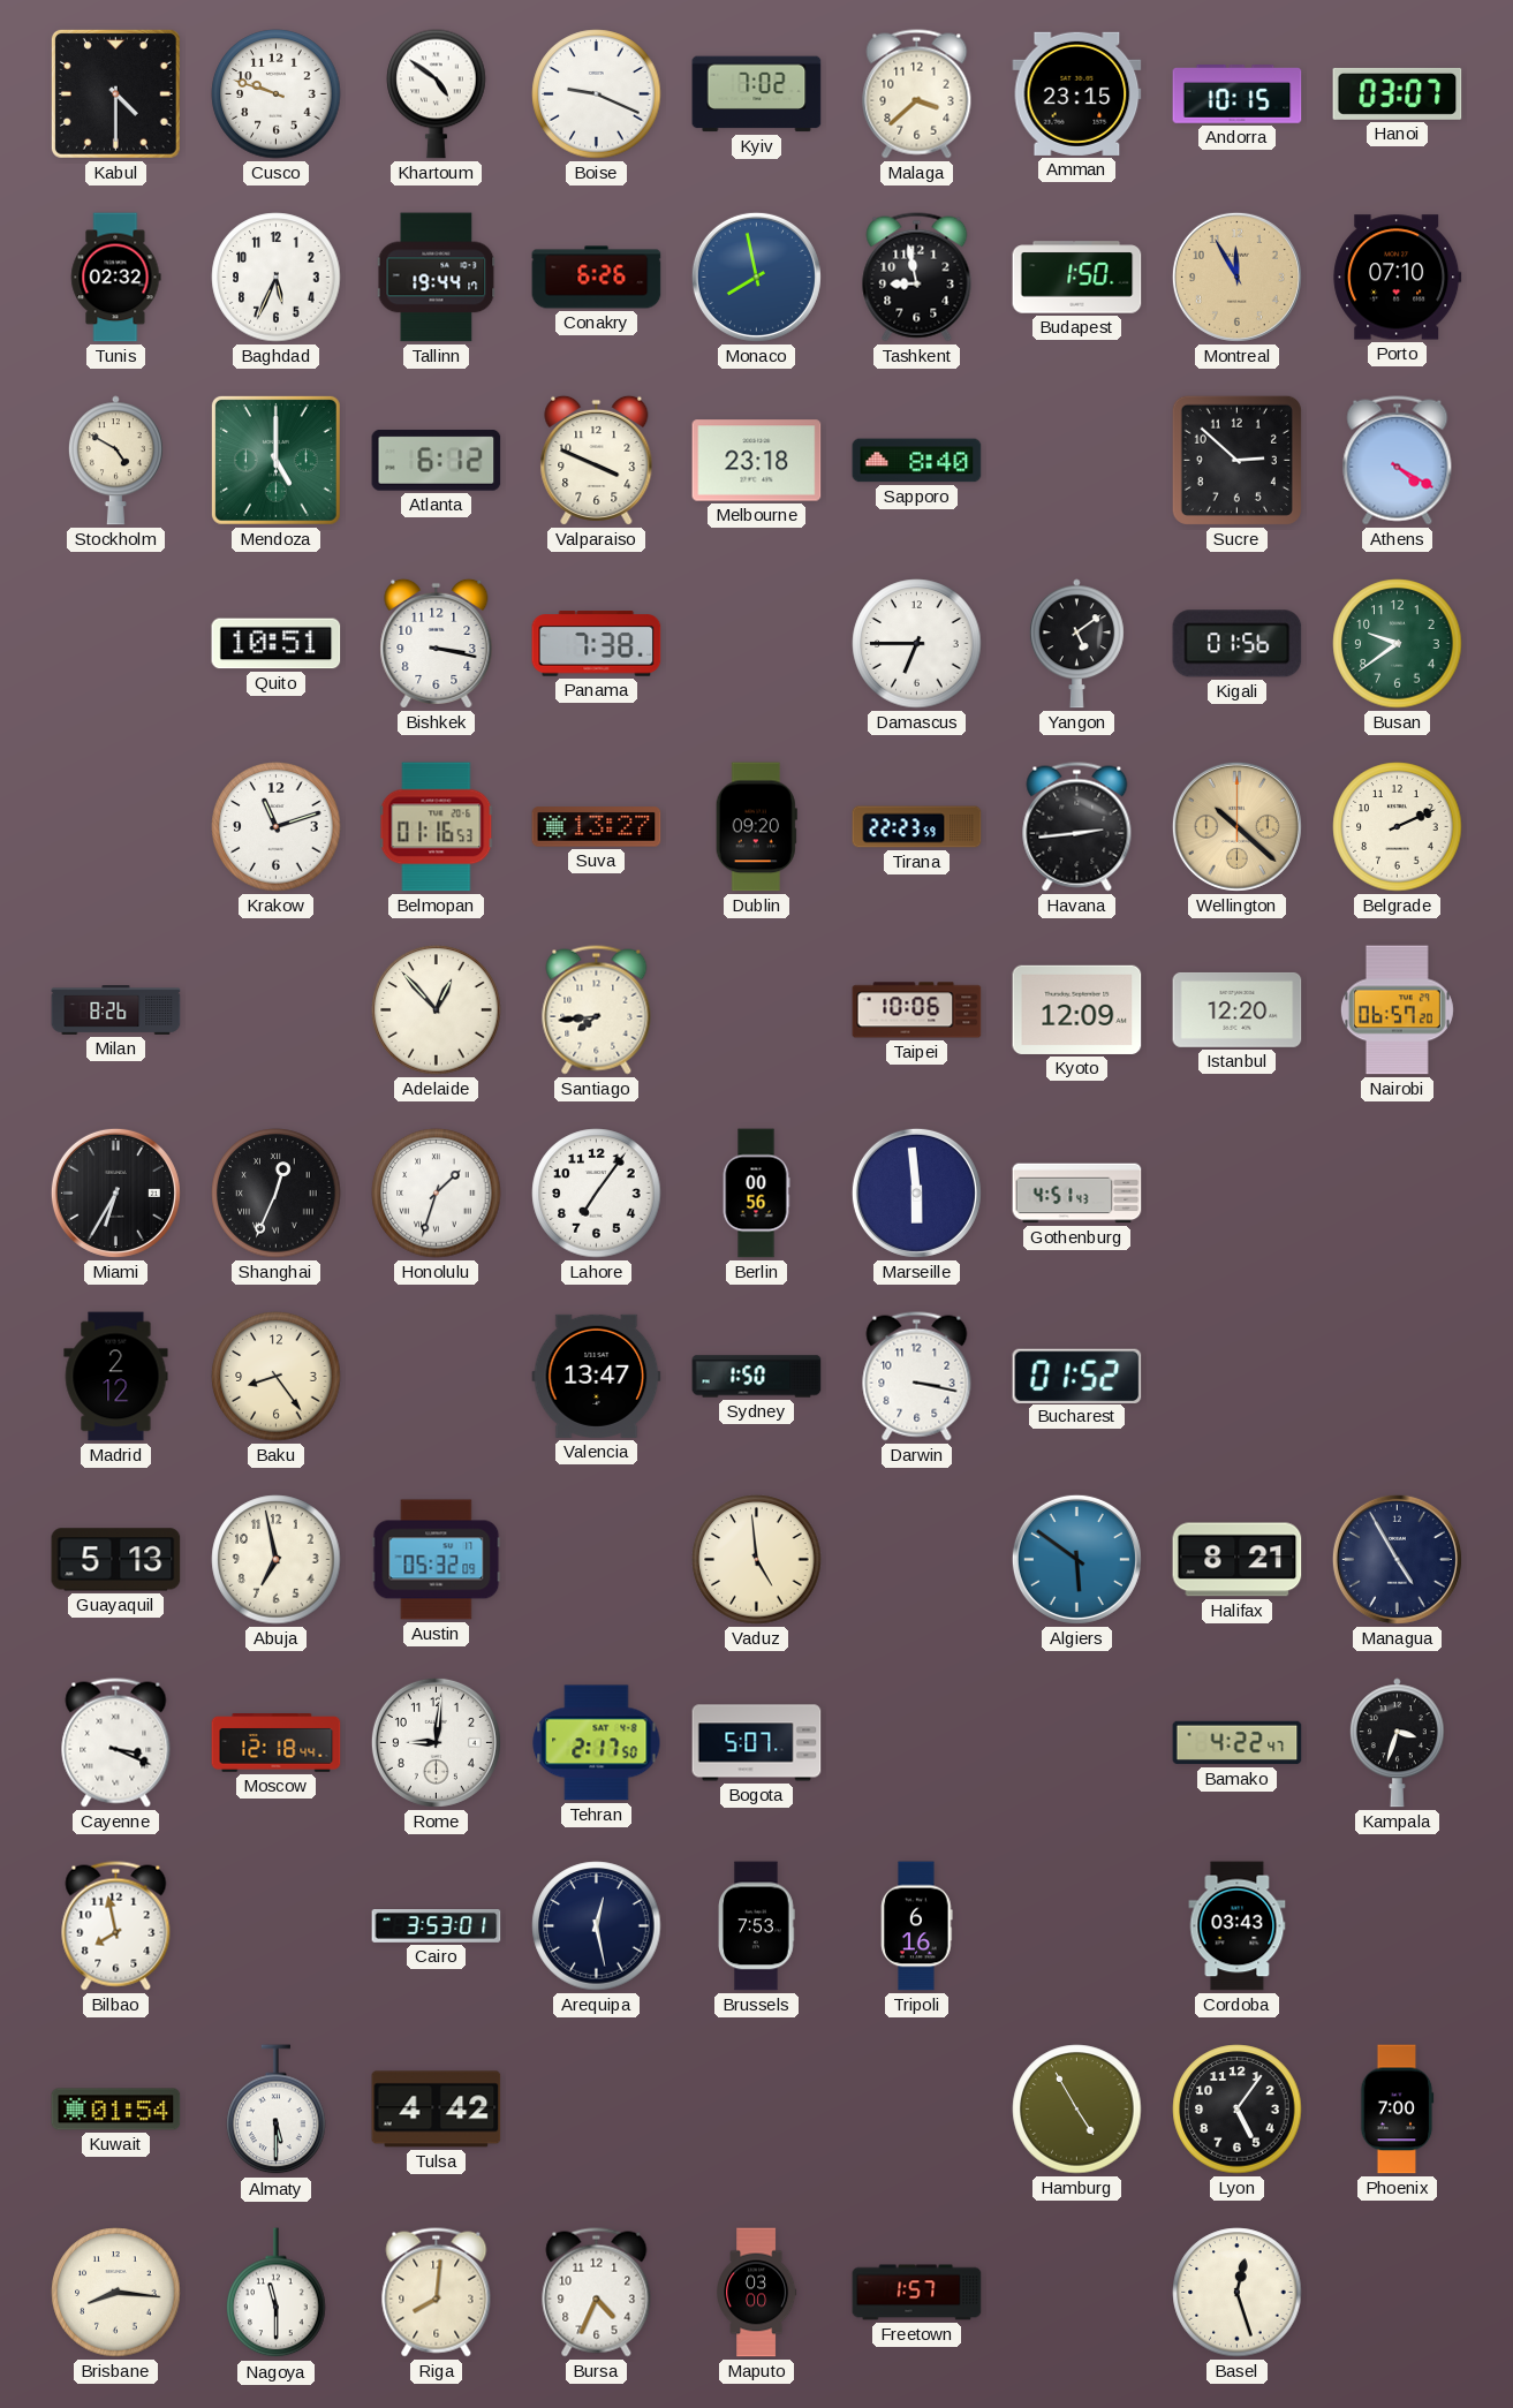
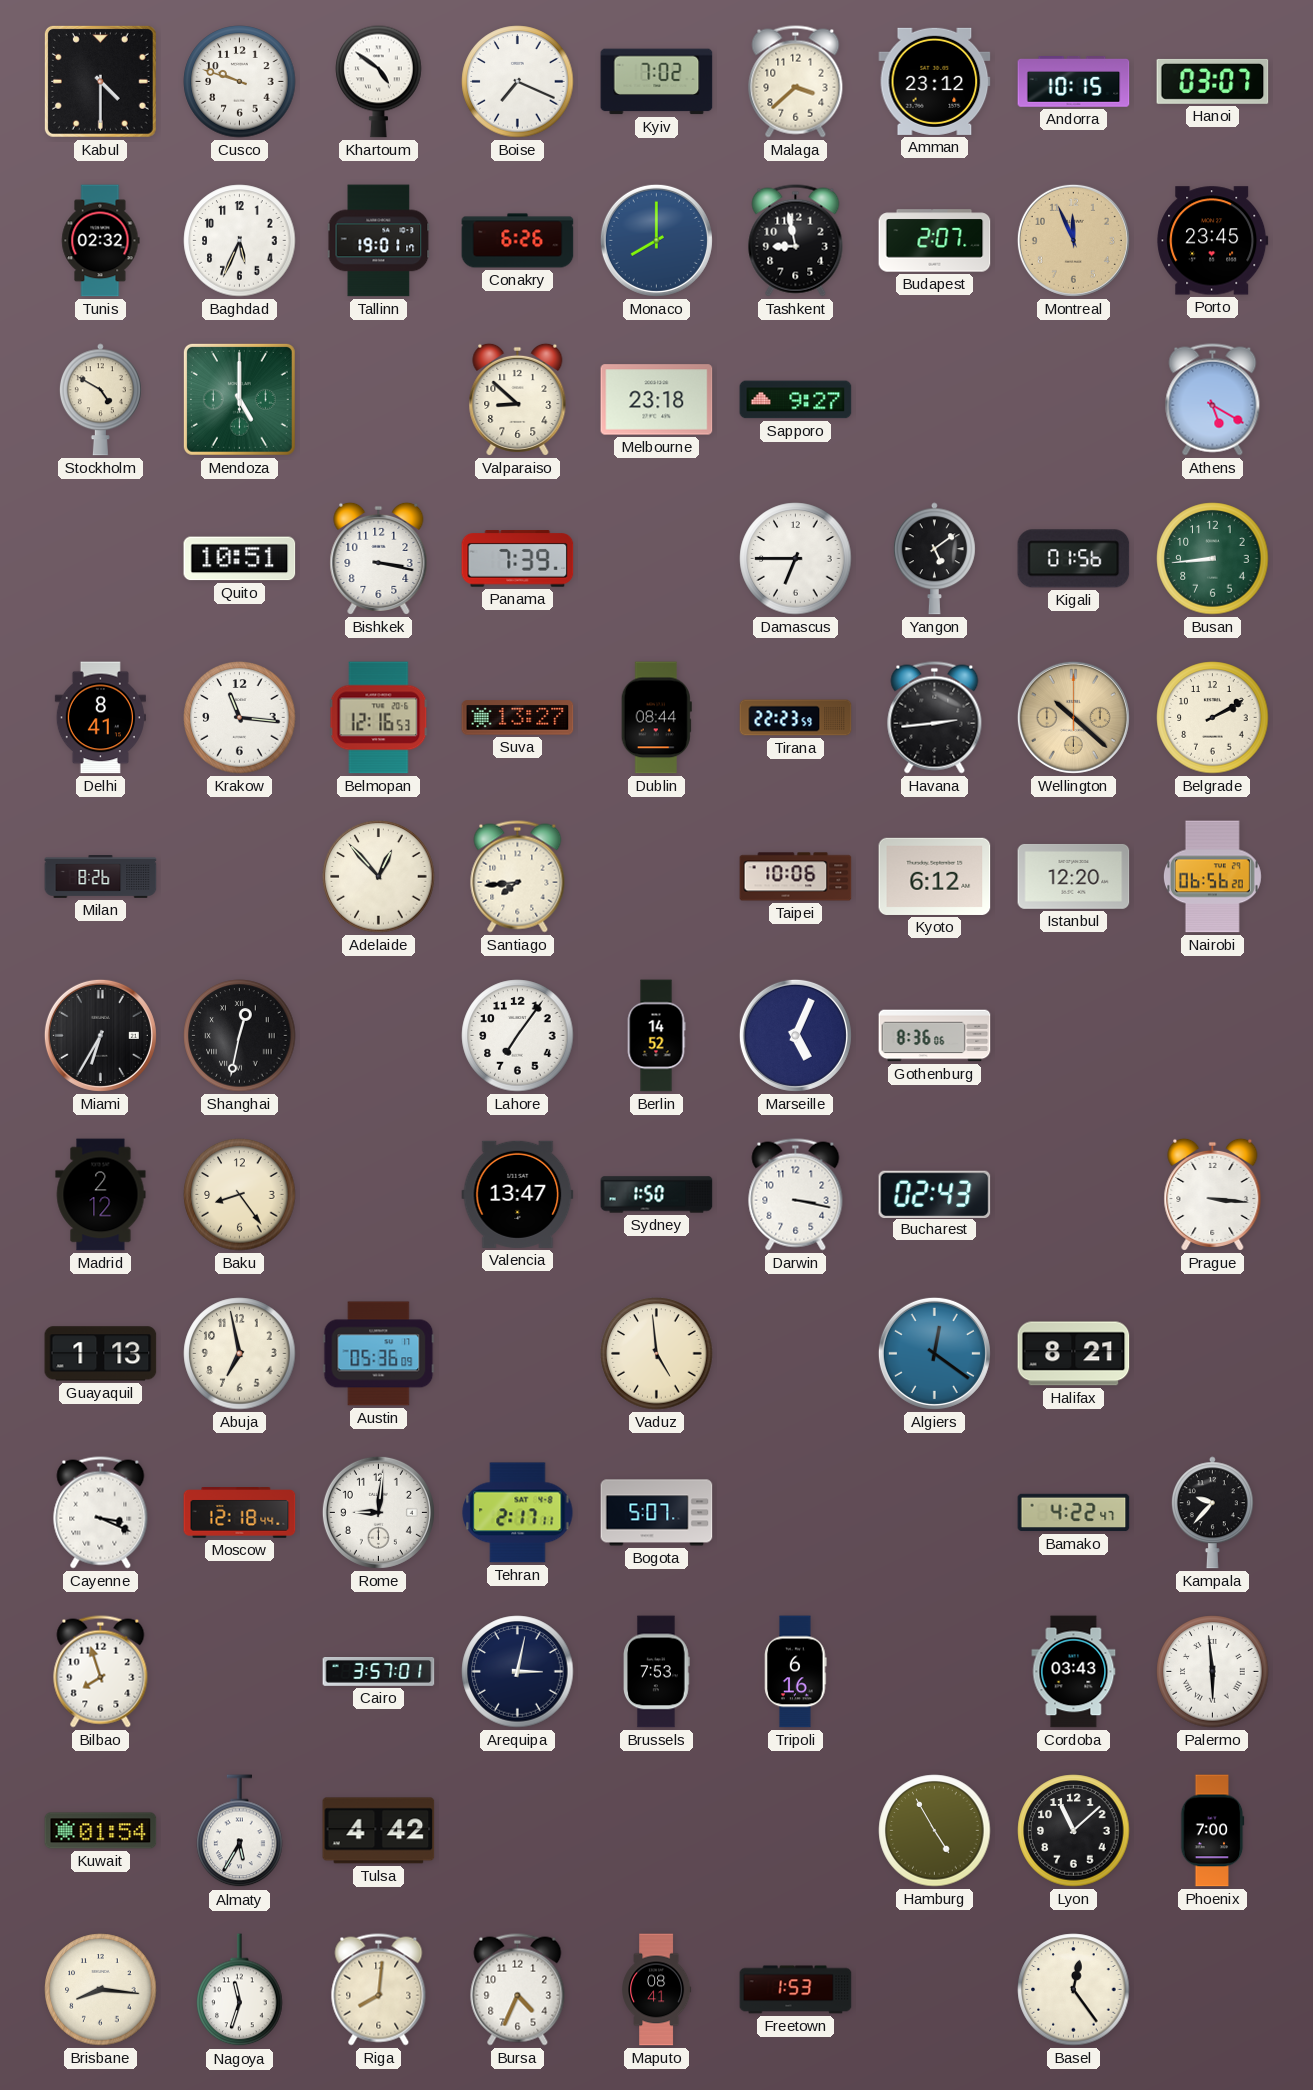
Boise: 9:19 -> 7:19 (518, 82)
Amman: 23:15 -> 23:12 (935, 81)
Tallinn: 19:44 -> 19:01 (379, 241)
Monaco: 7:58 -> 8:00 (656, 240)
Budapest: 1:50 -> 2:07 (935, 241)
Montreal: 11:55 -> 11:56 (1073, 240)
Porto: 07:10 -> 23:45 (1213, 241)
Atlanta: 6:12 -> none (437, 461)
Valparaiso: 3:49 -> 8:52 (518, 399)
Sapporo: 8:40 -> 9:27 (796, 400)
Sucre: 2:52 -> none (1236, 460)
Athens: 4:20 -> 5:20 (1213, 400)
Panama: 7:38 -> 7:39 (518, 559)
Busan: 9:39 -> 8:44 (1213, 559)
Delhi: none -> 8:41 (100, 718)
Krakow: 11:12 -> 11:16 (240, 718)
Belmopan: 01:16 -> 12:16 (379, 718)
Dublin: 09:20 -> 08:44 (656, 718)
Belgrade: 2:11 -> 2:10 (1213, 718)
Kyoto: 12:09 -> 6:12 (935, 876)
Nairobi: 06:57 -> 06:56 (1212, 877)
Shanghai: 12:34 -> 12:32 (240, 1036)
Honolulu: 1:33 -> none (437, 1194)
Berlin: 00:56 -> 14:52 (656, 1036)
Marseille: 5:59 -> 5:04 (795, 1035)
Gothenburg: 4:51 -> 8:36 (935, 1036)
Bucharest: 01:52 -> 02:43 (935, 1194)
Prague: none -> 3:16 (1213, 1194)
Guayaquil: 5:13 -> 1:13 (101, 1354)
Austin: 05:32 -> 05:36 (379, 1354)
Algiers: 5:51 -> 12:21 (934, 1353)
Managua: 4:55 -> none (1397, 1559)
Tehran: 2:17:50 -> 2:17:11 (518, 1513)
Kampala: 3:33 -> 9:37 (1212, 1513)
Bilbao: 7:58 -> 7:57 (101, 1672)
Cairo: 3:53 -> 3:57 (379, 1672)
Arequipa: 12:28 -> 3:02 (518, 1672)
Palermo: none -> 5:59 (1213, 1672)
Almaty: 5:30 -> 5:35 (240, 1831)
Lyon: 5:06 -> 11:08 (1074, 1831)
Nagoya: 11:30 -> 11:33 (240, 1990)
Maputo: 03:00 -> 08:41 (657, 1990)
Freetown: 1:57 -> 1:53 (796, 1990)
Basel: 12:27 -> 12:24 (1074, 1990)
